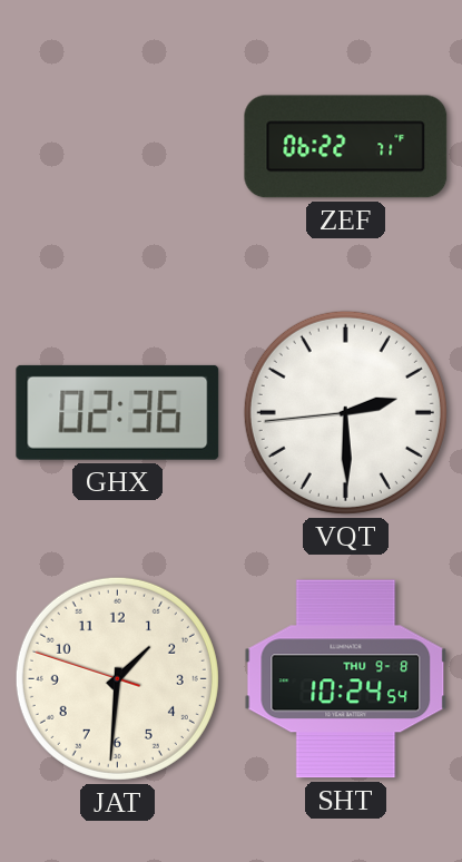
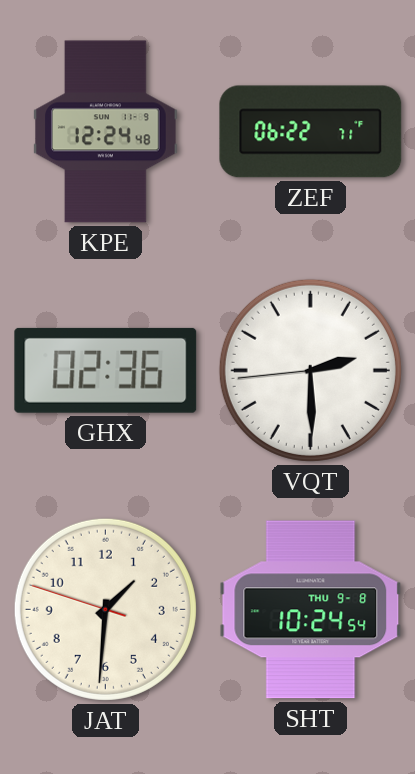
KPE: none -> 12:24 (106, 132)
